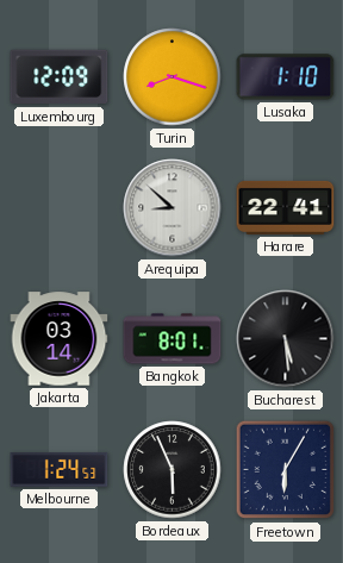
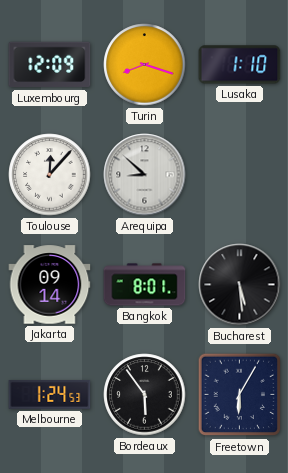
Toulouse: none -> 12:07 (50, 175)
Harare: 22:41 -> none (286, 207)
Jakarta: 03:14 -> 09:14 (50, 285)
Bordeaux: 5:56 -> 5:54 (145, 395)
